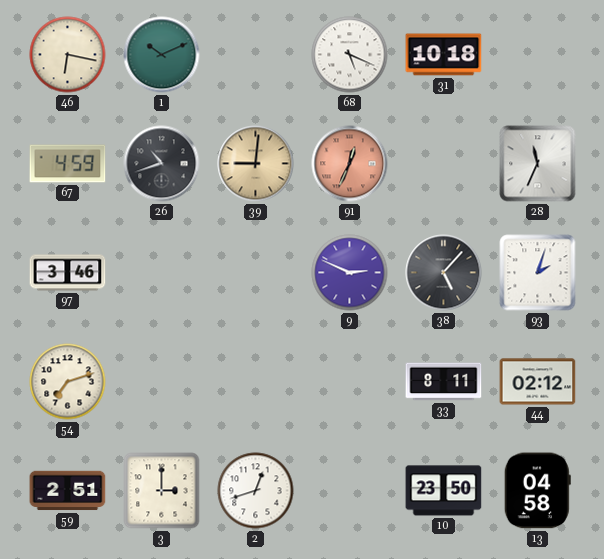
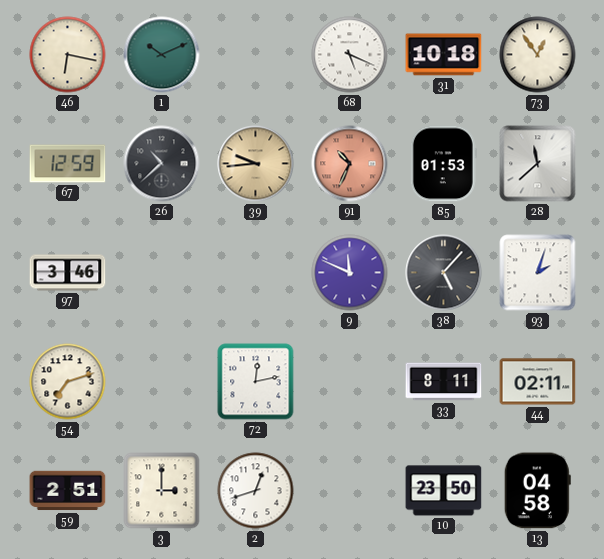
73: none -> 12:54 (538, 55)
67: 4:59 -> 12:59 (68, 164)
26: 10:42 -> 10:38 (162, 164)
39: 9:01 -> 9:44 (256, 164)
91: 12:34 -> 10:34 (350, 164)
85: none -> 01:53 (443, 164)
28: 11:34 -> 11:38 (538, 164)
9: 2:49 -> 11:49 (350, 273)
72: none -> 12:13 (256, 382)
44: 02:12 -> 02:11 (538, 382)
